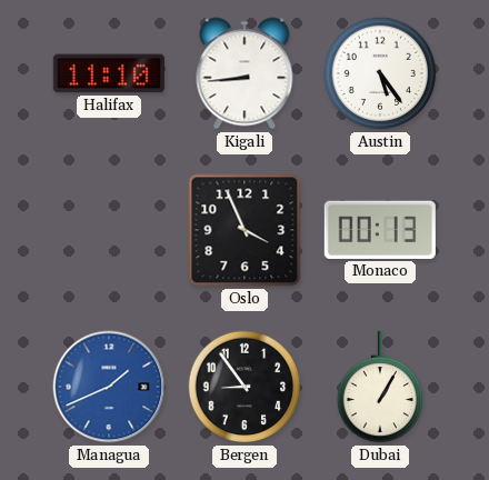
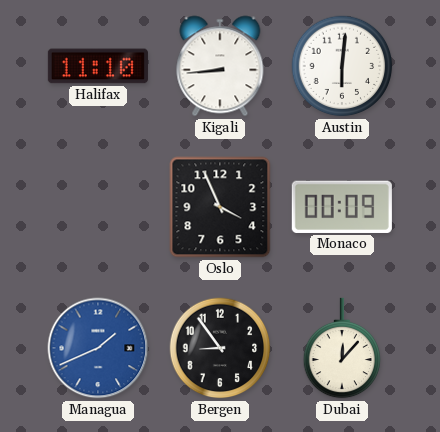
Austin: 5:24 -> 6:01 (342, 66)
Monaco: 00:13 -> 00:09 (342, 207)
Dubai: 1:05 -> 12:07 (342, 348)
